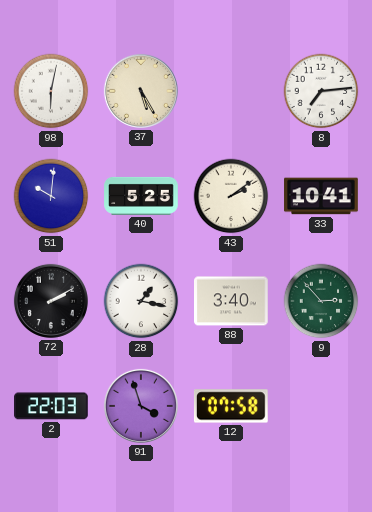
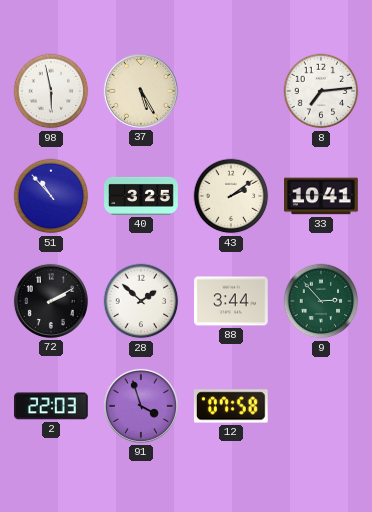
98: 6:02 -> 5:58 (51, 91)
51: 10:01 -> 10:53 (51, 196)
40: 5:25 -> 3:25 (141, 196)
28: 1:17 -> 1:52 (141, 301)
88: 3:40 -> 3:44 (231, 301)
